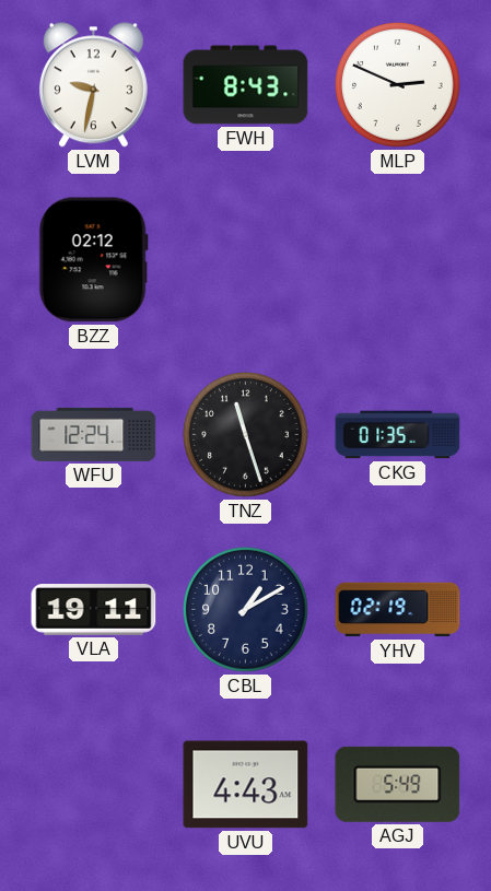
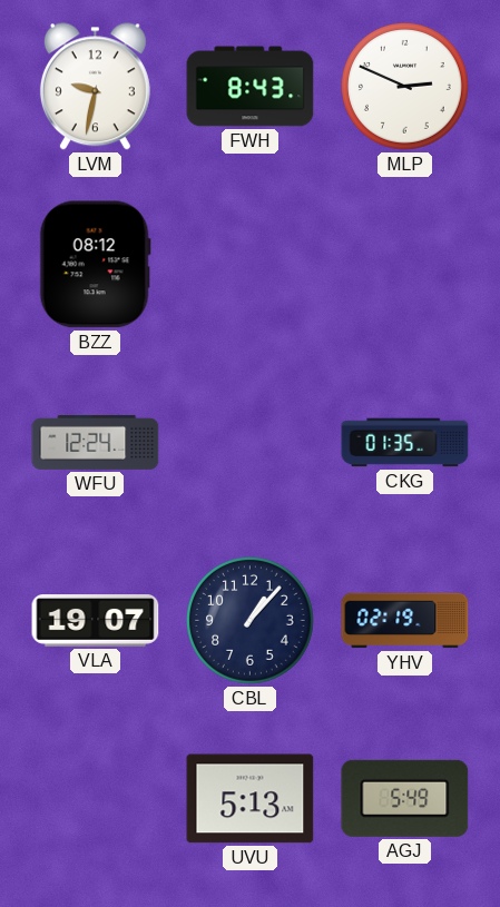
BZZ: 02:12 -> 08:12 (95, 265)
TNZ: 11:27 -> none (246, 435)
VLA: 19:11 -> 19:07 (96, 621)
CBL: 1:10 -> 1:07 (251, 621)
UVU: 4:43 -> 5:13 (251, 799)
